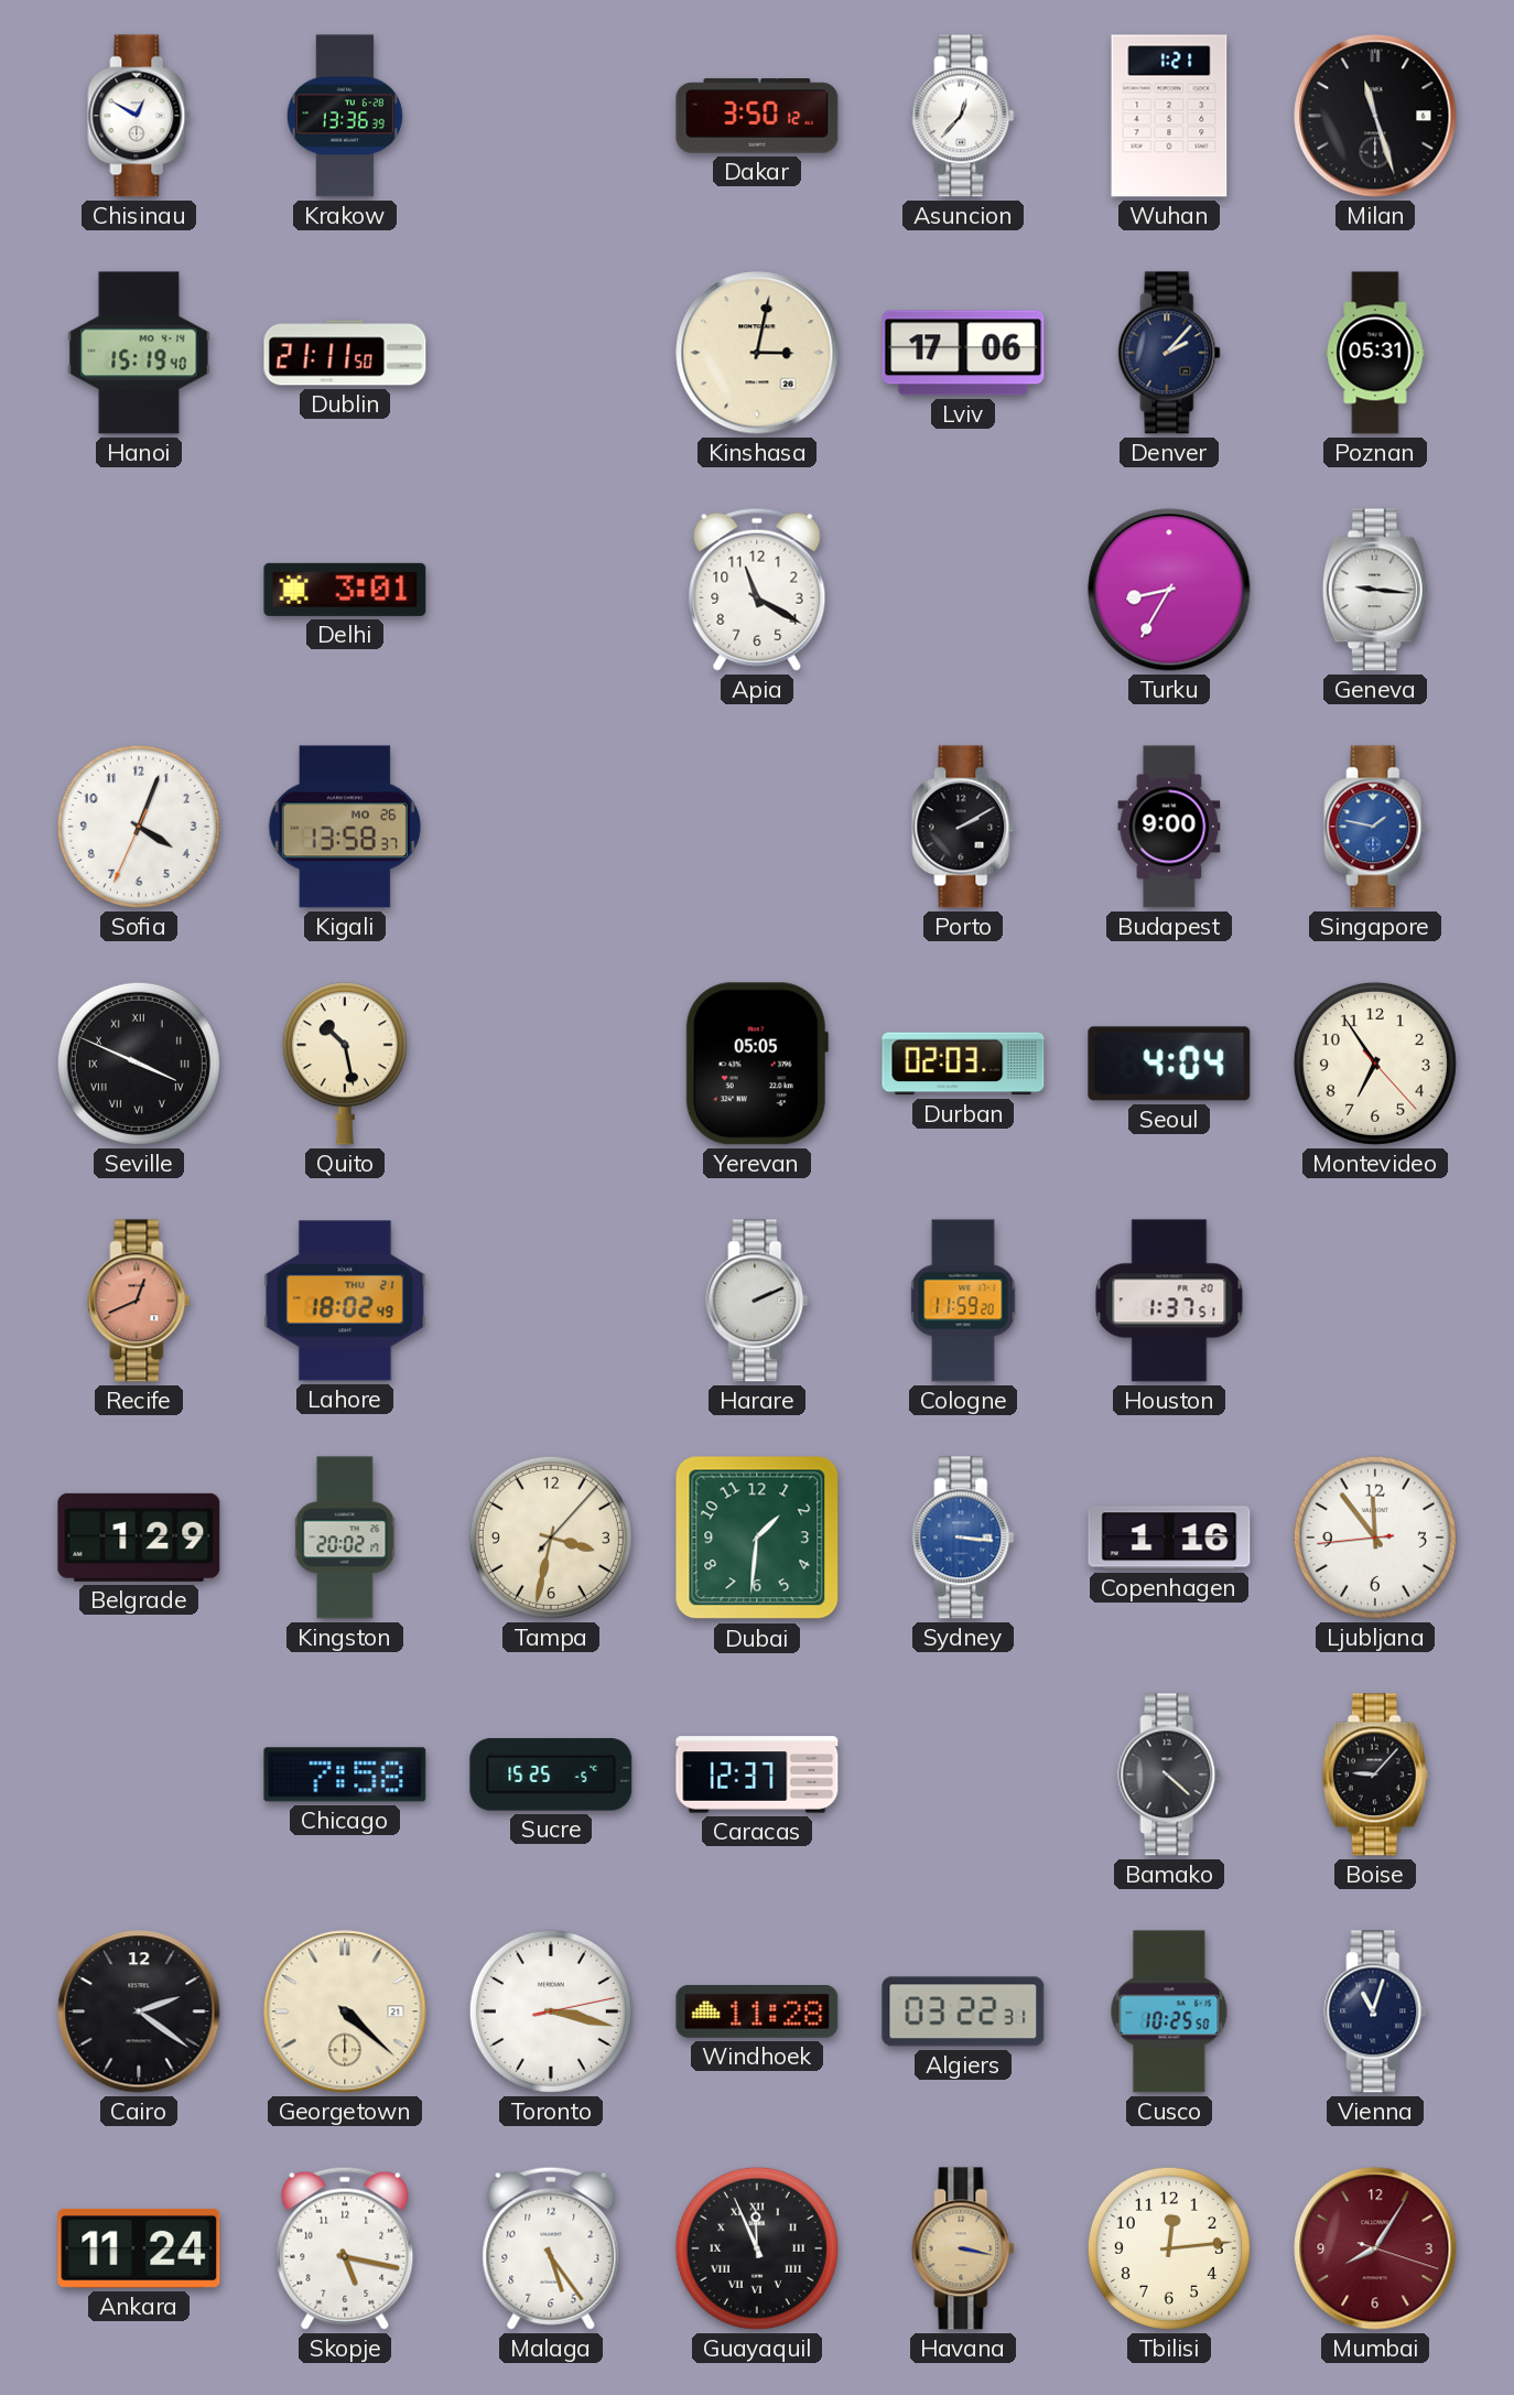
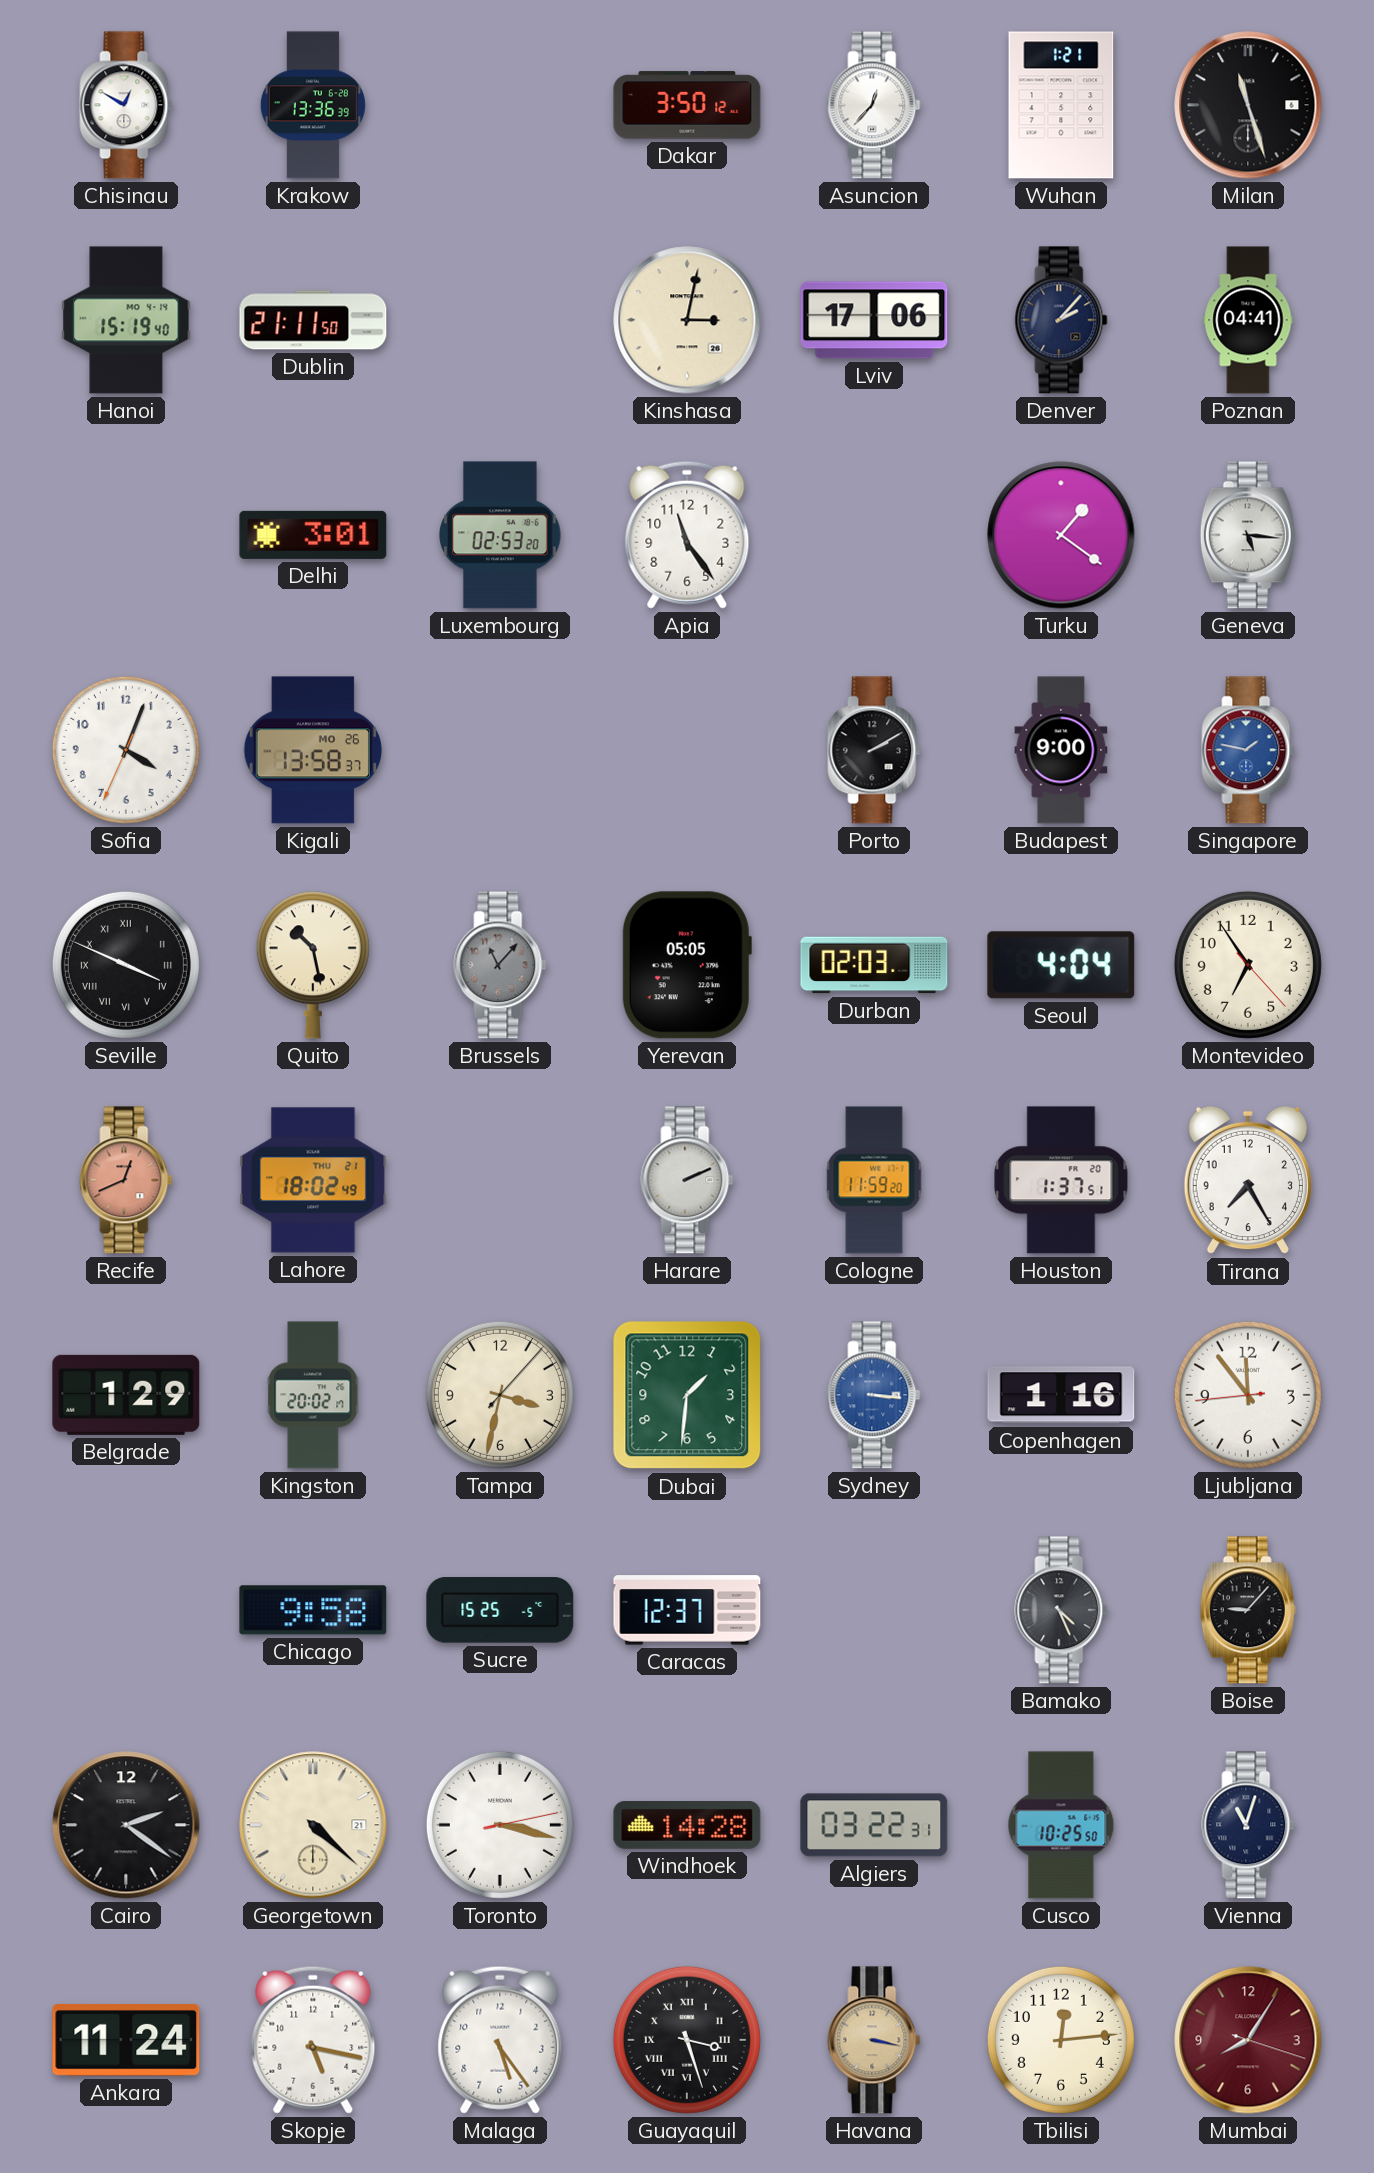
Poznan: 05:31 -> 04:41 (1248, 320)
Luxembourg: none -> 02:53 (501, 535)
Apia: 11:20 -> 11:24 (687, 535)
Turku: 8:35 -> 1:21 (1061, 535)
Geneva: 9:16 -> 5:16 (1248, 535)
Brussels: none -> 11:07 (500, 965)
Tirana: none -> 7:25 (1248, 1180)
Chicago: 7:58 -> 9:58 (313, 1610)
Bamako: 4:22 -> 4:26 (1061, 1610)
Windhoek: 11:28 -> 14:28 (687, 1826)
Guayaquil: 11:56 -> 3:27 (687, 2040)
